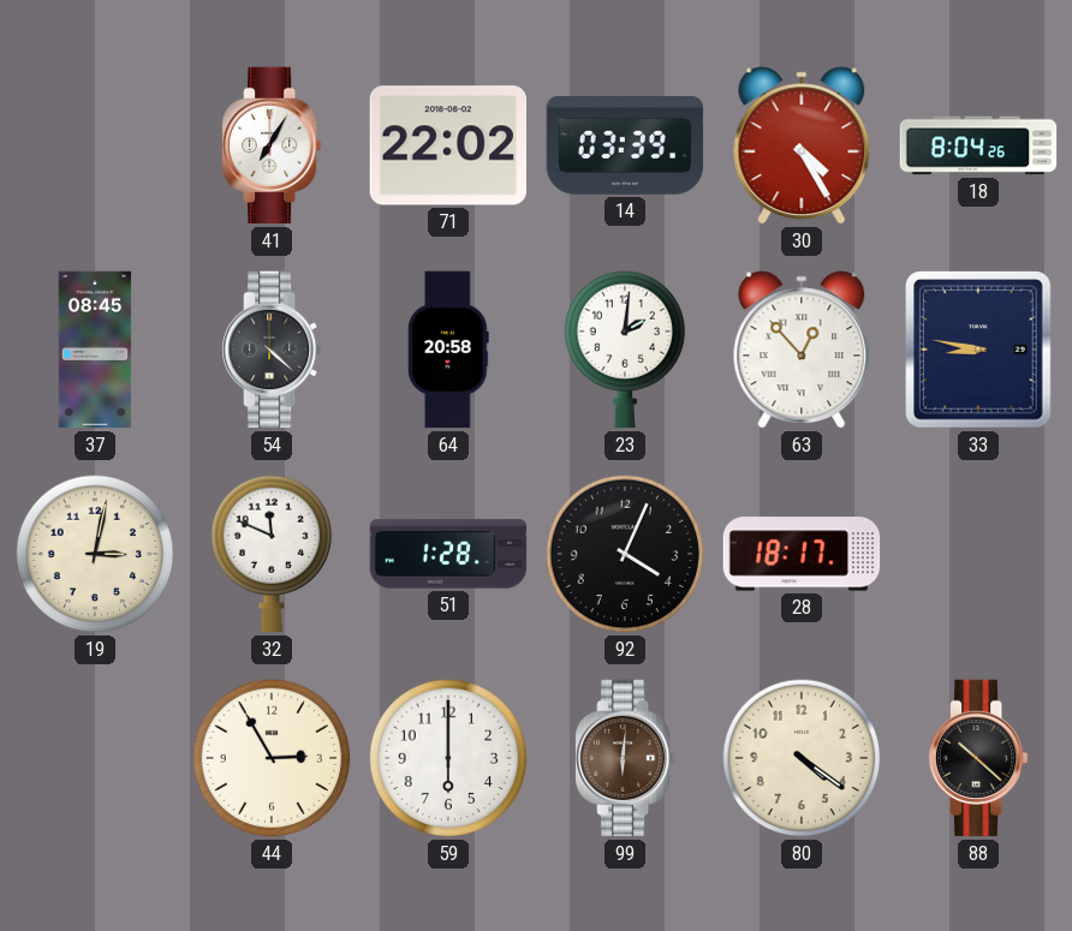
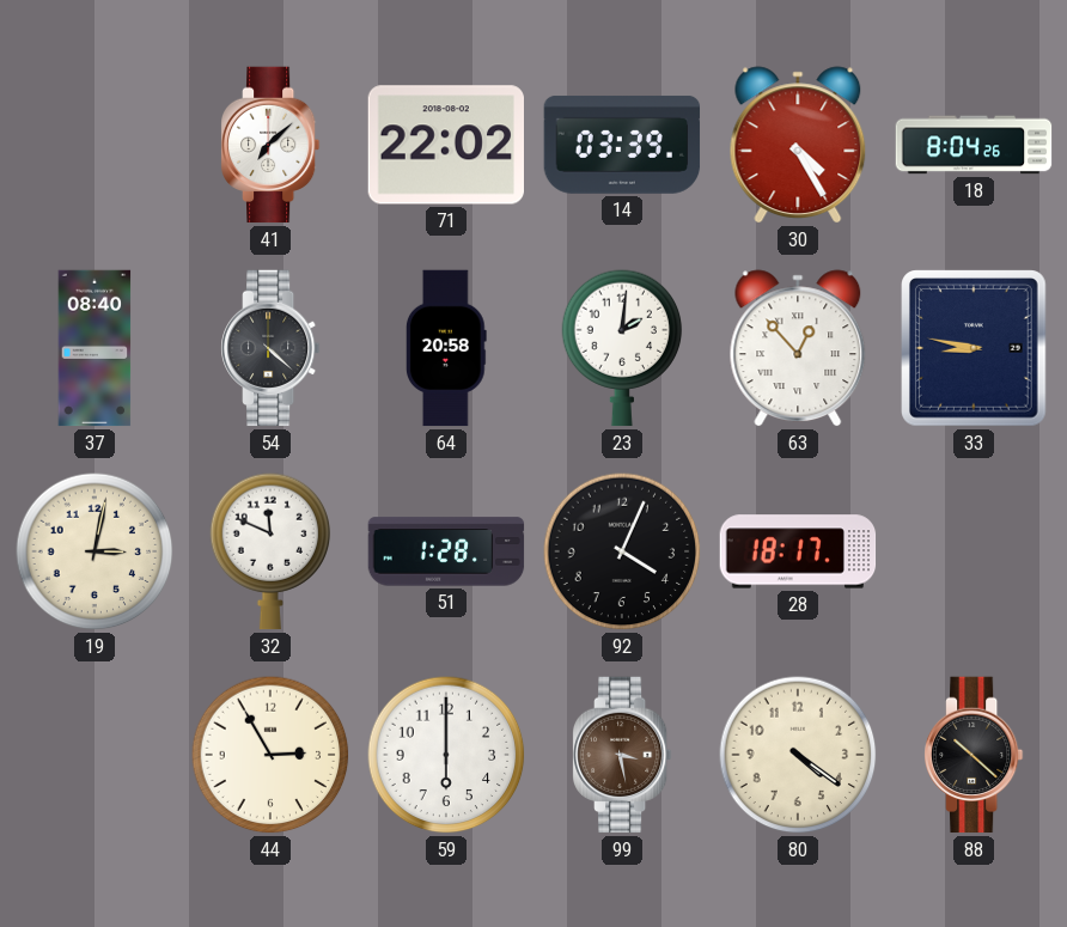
41: 7:05 -> 7:08 (272, 145)
37: 08:45 -> 08:40 (94, 348)
99: 6:01 -> 3:28 (623, 755)
